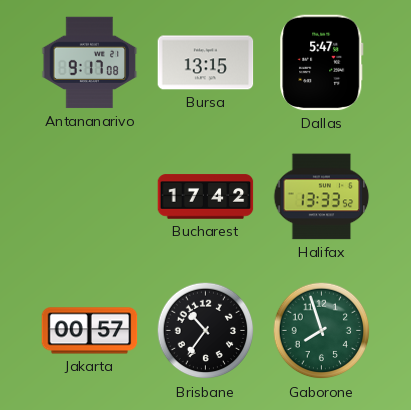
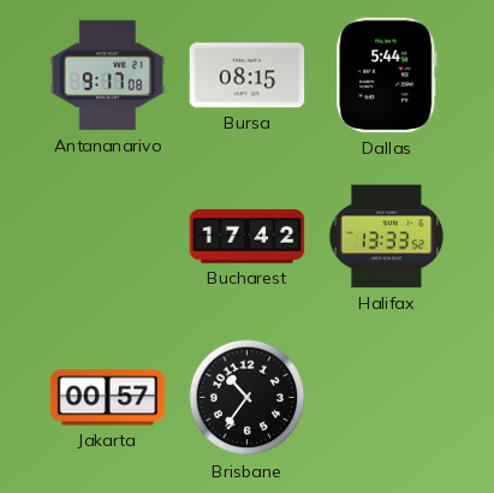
Bursa: 13:15 -> 08:15 (248, 76)
Dallas: 5:47 -> 5:44 (387, 76)
Gaborone: 7:57 -> none (322, 331)
